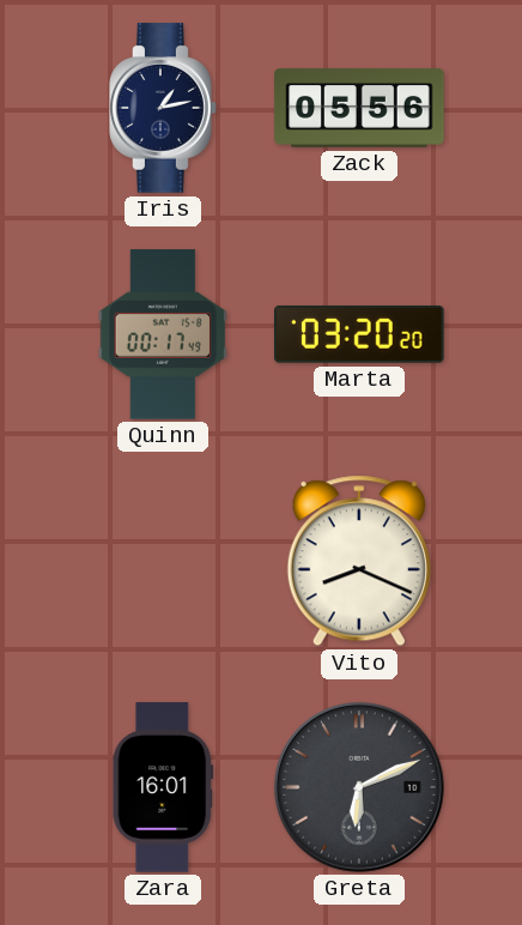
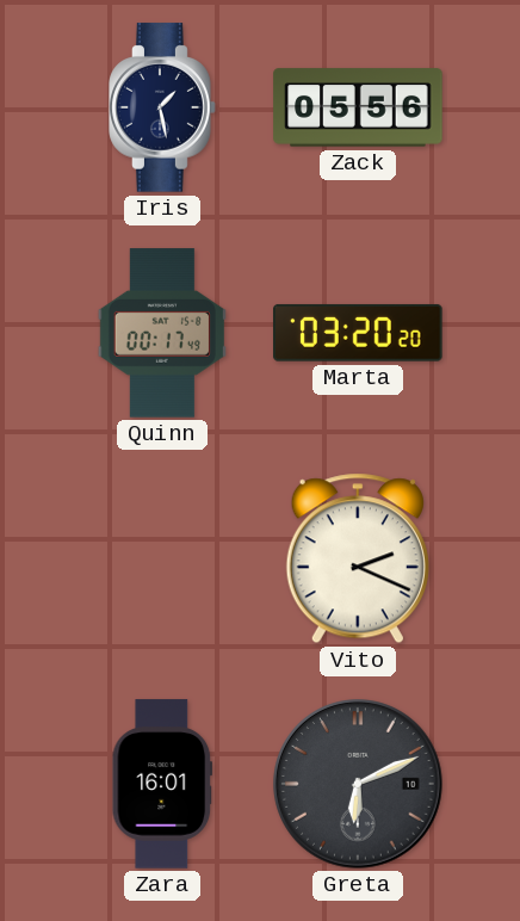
Iris: 1:13 -> 1:28 (162, 107)
Vito: 8:19 -> 2:19 (358, 558)
